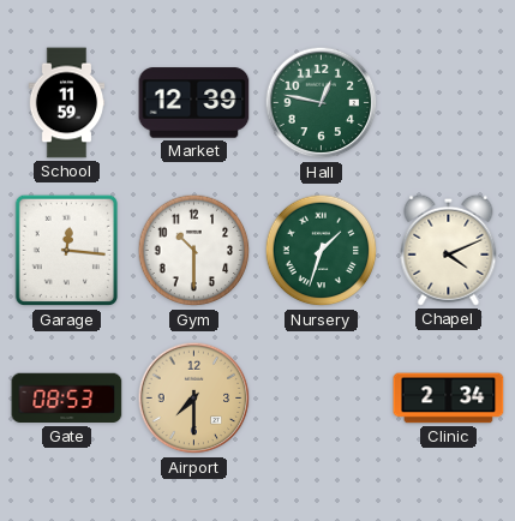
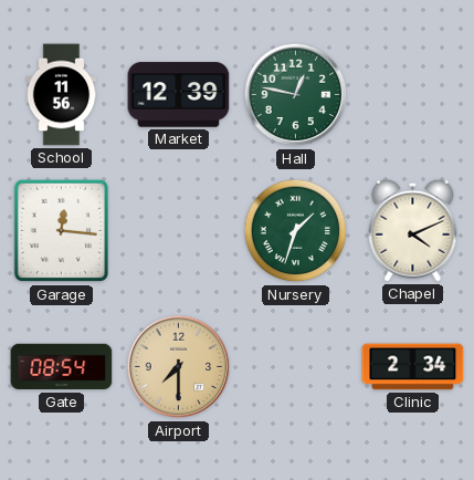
School: 11:59 -> 11:56 (62, 95)
Gym: 10:30 -> none (194, 251)
Gate: 08:53 -> 08:54 (62, 367)
